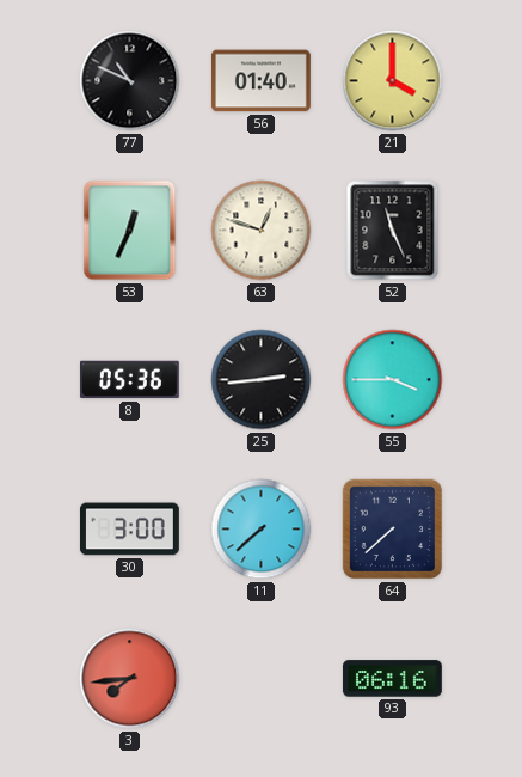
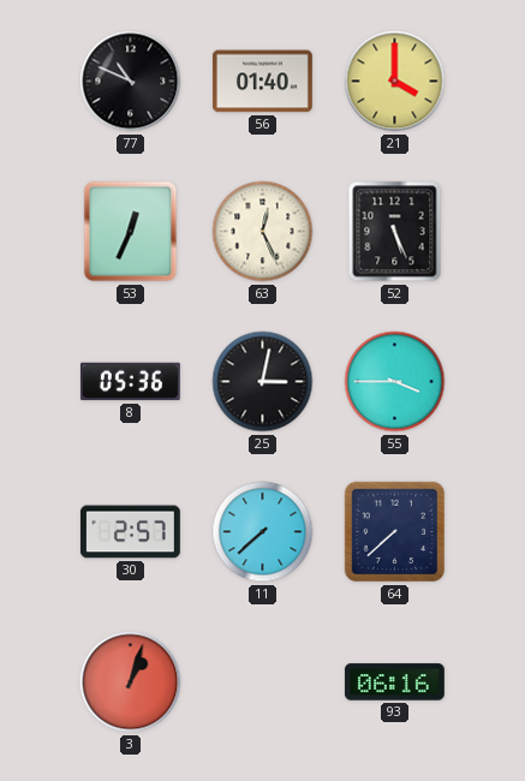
63: 12:48 -> 12:26 (263, 232)
52: 11:26 -> 5:26 (395, 232)
25: 2:44 -> 3:02 (263, 382)
30: 3:00 -> 2:57 (130, 532)
3: 7:44 -> 1:03 (131, 682)
